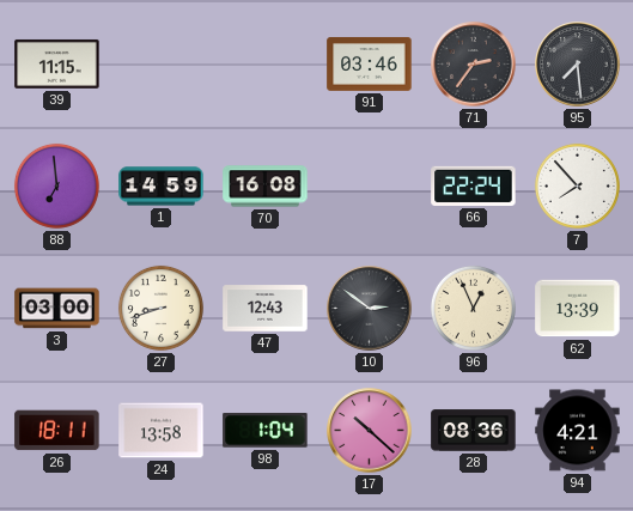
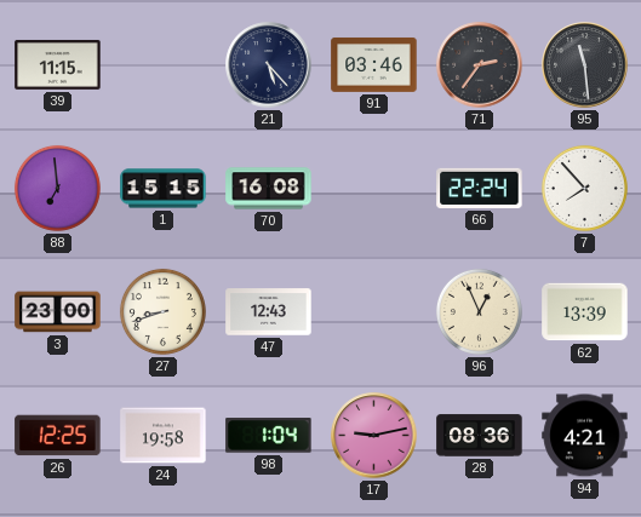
21: none -> 5:23 (269, 65)
95: 7:29 -> 11:29 (585, 65)
1: 14:59 -> 15:15 (164, 189)
3: 03:00 -> 23:00 (58, 312)
10: 2:51 -> none (370, 309)
26: 18:11 -> 12:25 (58, 436)
24: 13:58 -> 19:58 (164, 436)
17: 10:22 -> 9:13 (374, 436)
